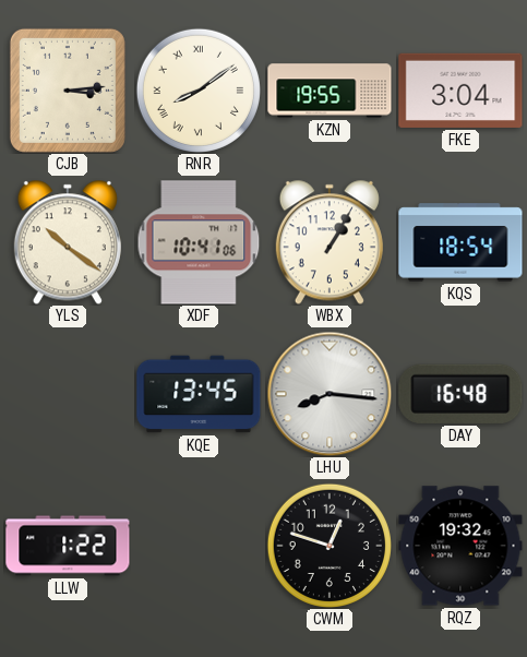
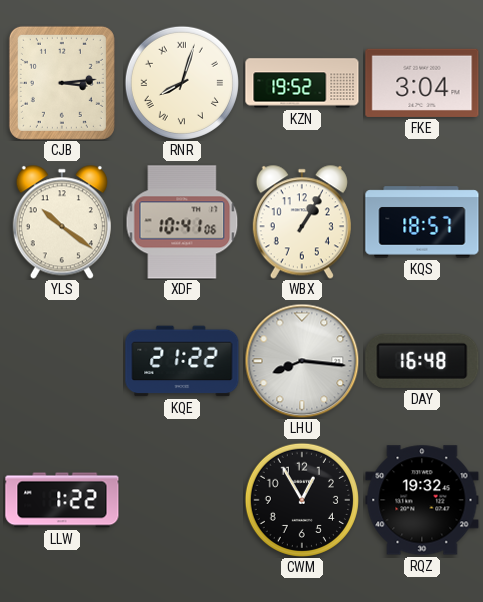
RNR: 8:09 -> 8:03 (181, 82)
KZN: 19:55 -> 19:52 (302, 83)
KQS: 18:54 -> 18:57 (422, 222)
KQE: 13:45 -> 21:22 (182, 361)
CWM: 12:48 -> 12:55 (301, 499)
